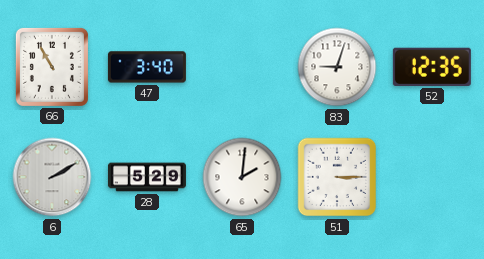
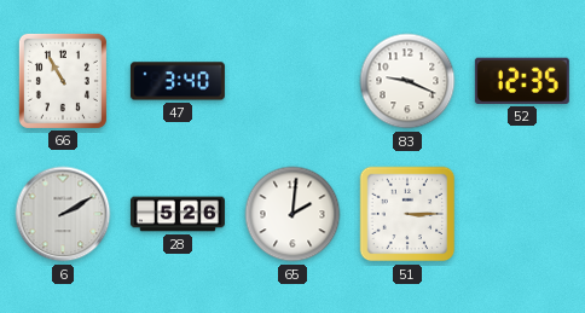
83: 9:03 -> 9:19 (407, 81)
28: 5:29 -> 5:26 (178, 214)
